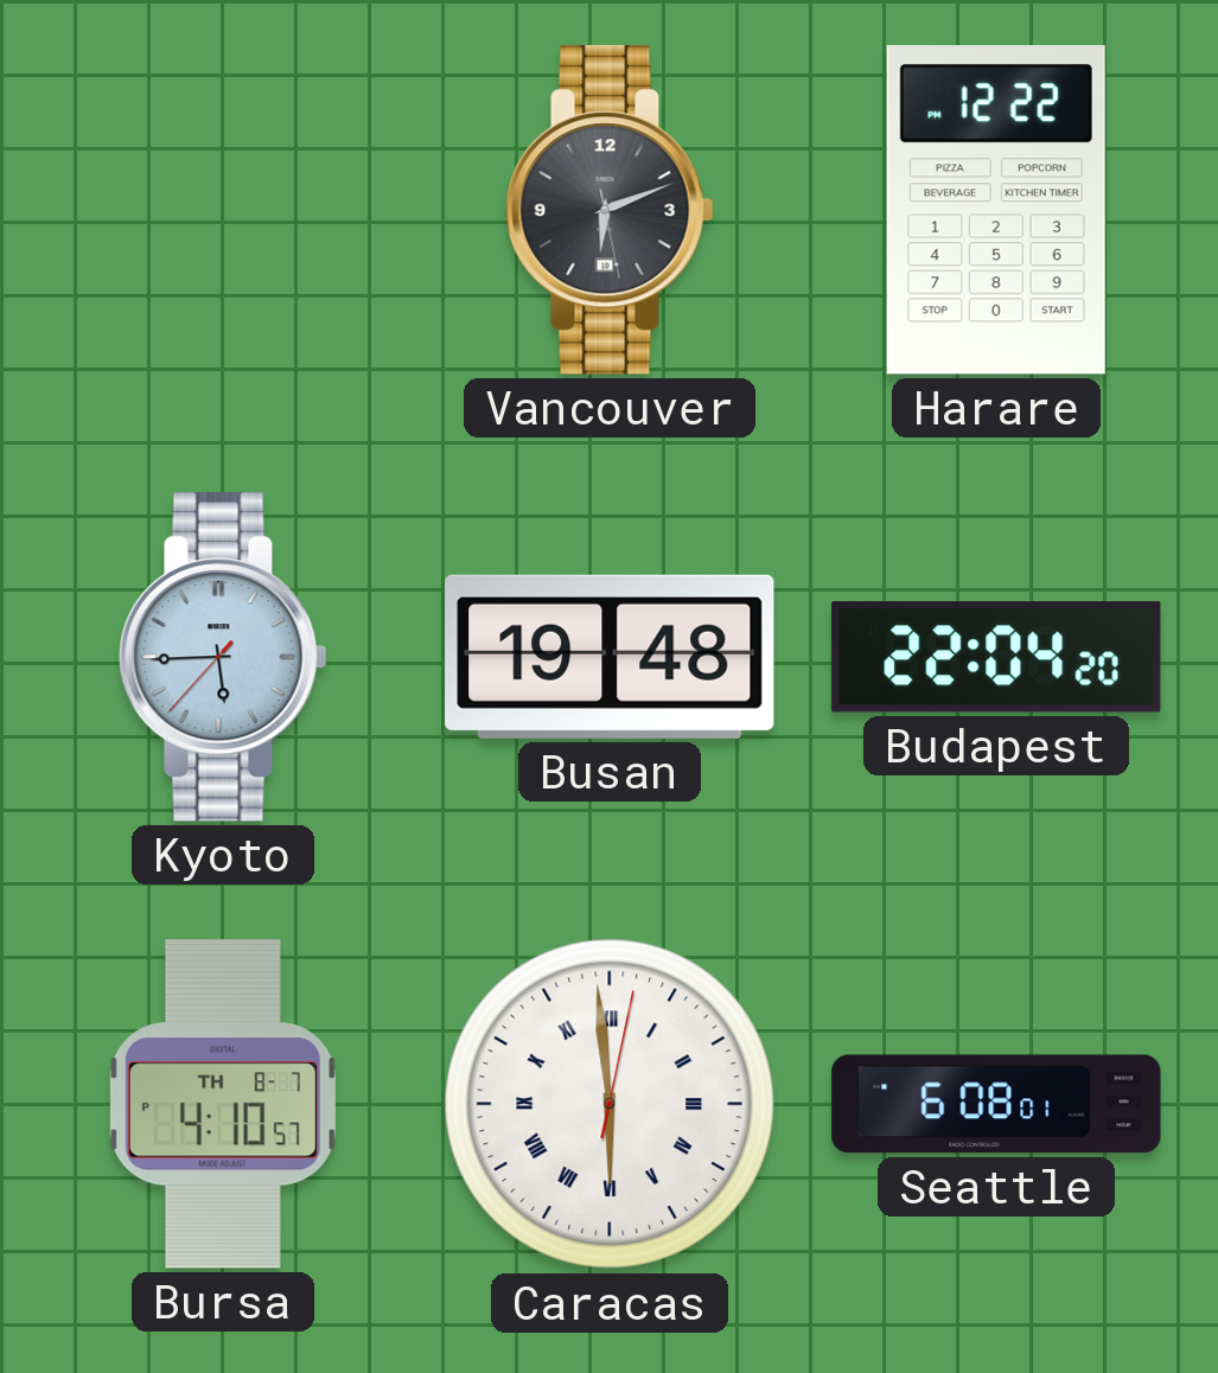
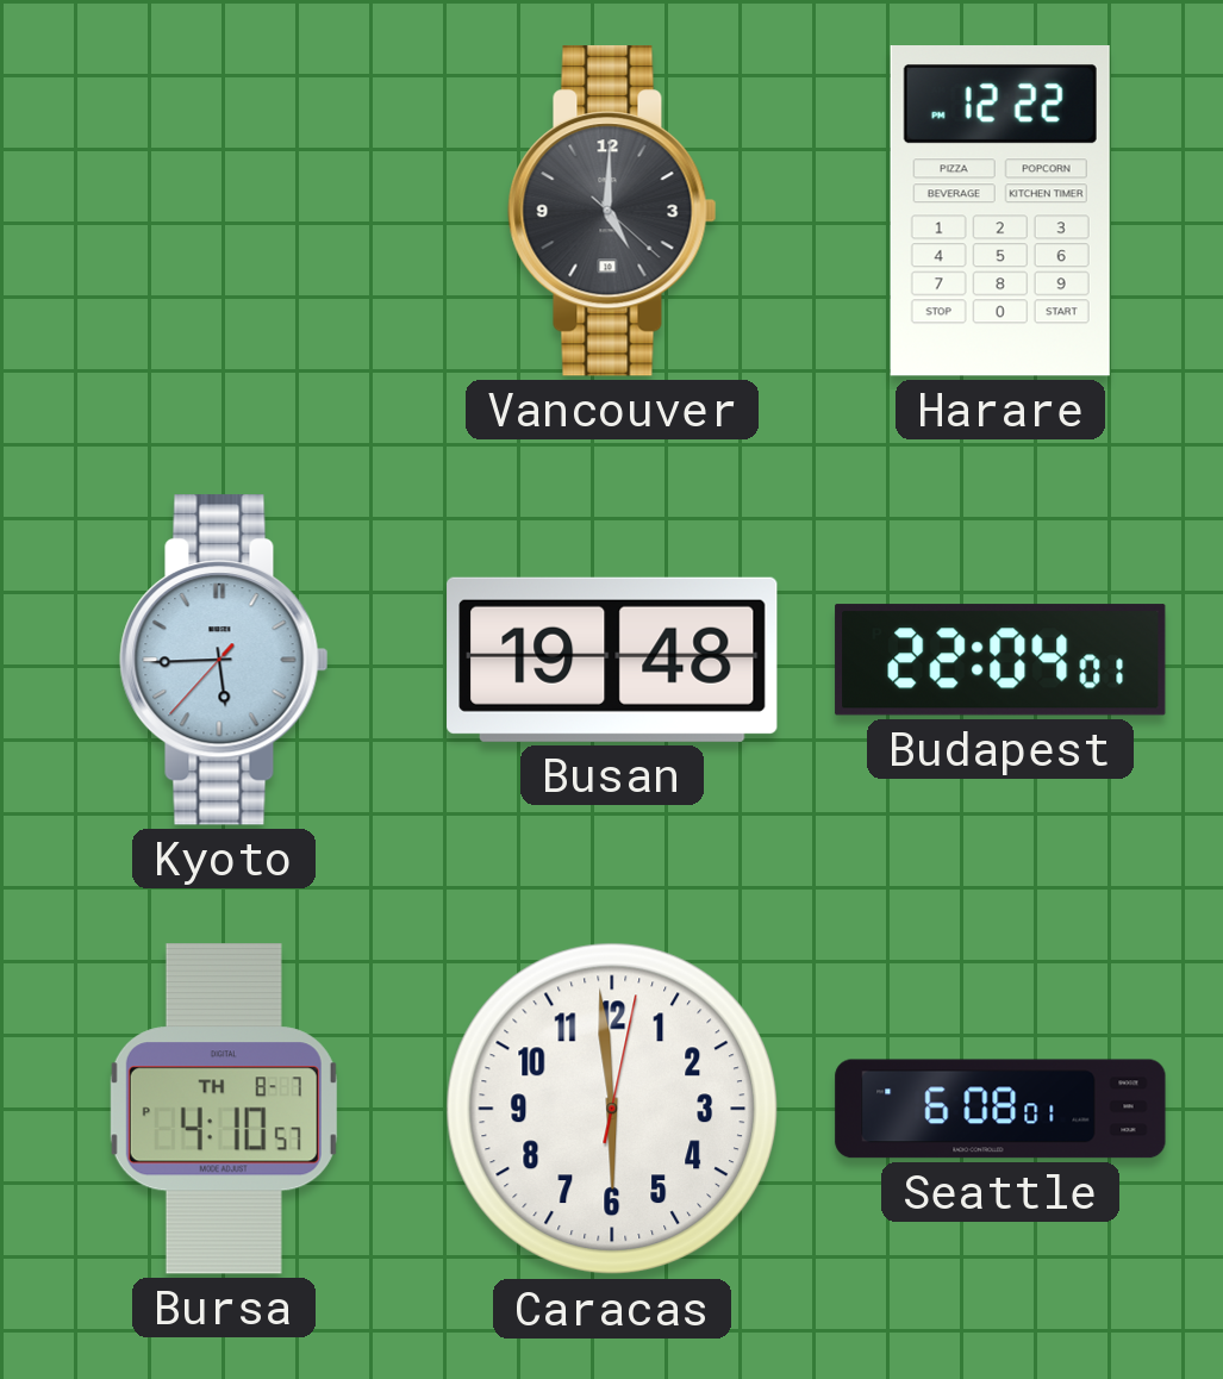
Vancouver: 6:11 -> 5:00 (612, 211)
Budapest: 22:04:20 -> 22:04:01 (1000, 660)
Caracas numerals: Roman -> Arabic (612, 1109)
